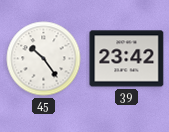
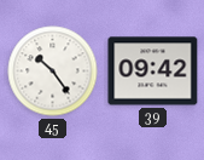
39: 23:42 -> 09:42 (153, 72)
